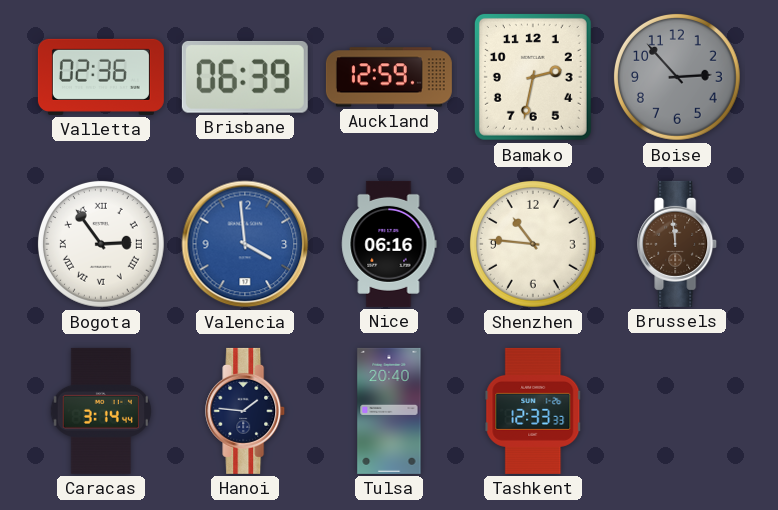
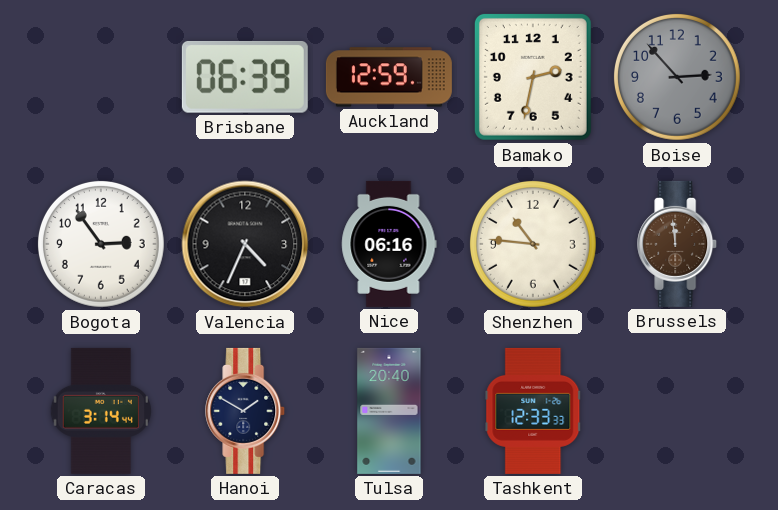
Valletta: 02:36 -> none (101, 77)
Bogota numerals: Roman -> Arabic (101, 244)
Valencia: 3:59 -> 4:34 (245, 244)
Valencia dial: blue -> black (245, 244)
Hanoi: 1:46 -> 1:50 (246, 411)
